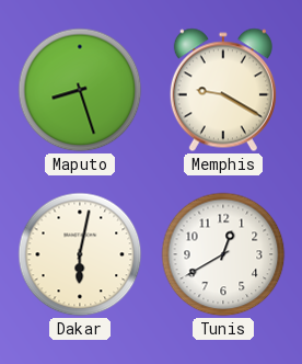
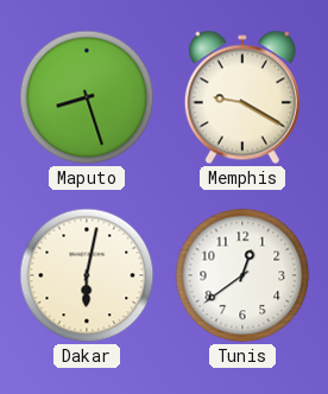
Tunis: 12:40 -> 12:39 (242, 275)
